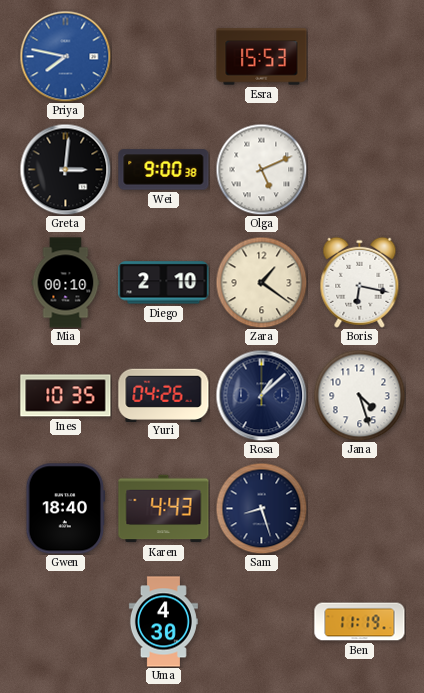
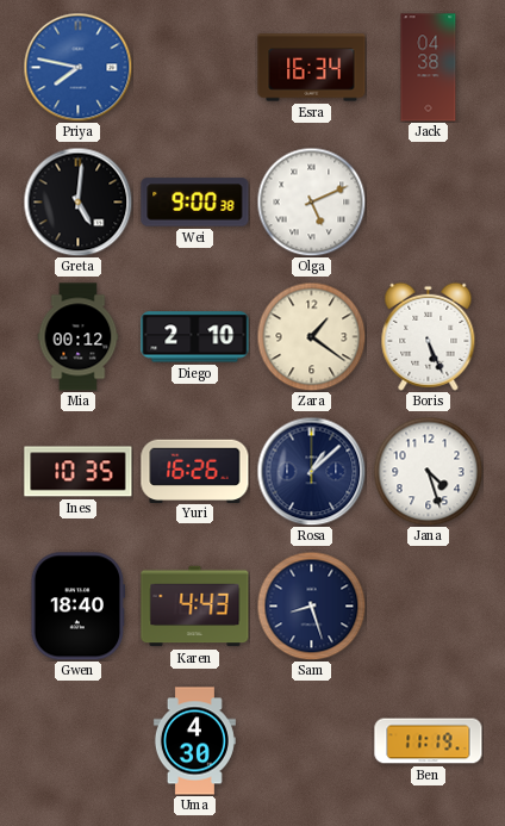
Esra: 15:53 -> 16:34 (312, 68)
Jack: none -> 04:38 (429, 68)
Greta: 3:01 -> 5:01 (77, 201)
Mia: 00:10 -> 00:12 (79, 337)
Boris: 6:17 -> 5:26 (429, 336)
Yuri: 04:26 -> 16:26 (195, 471)
